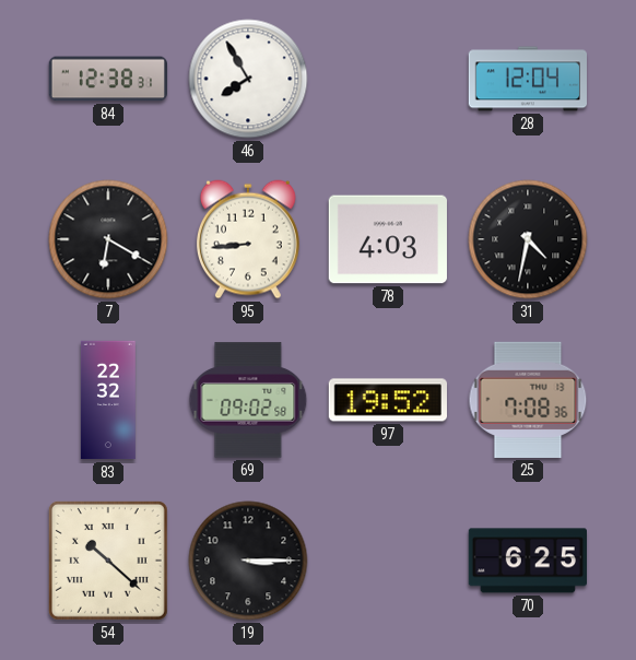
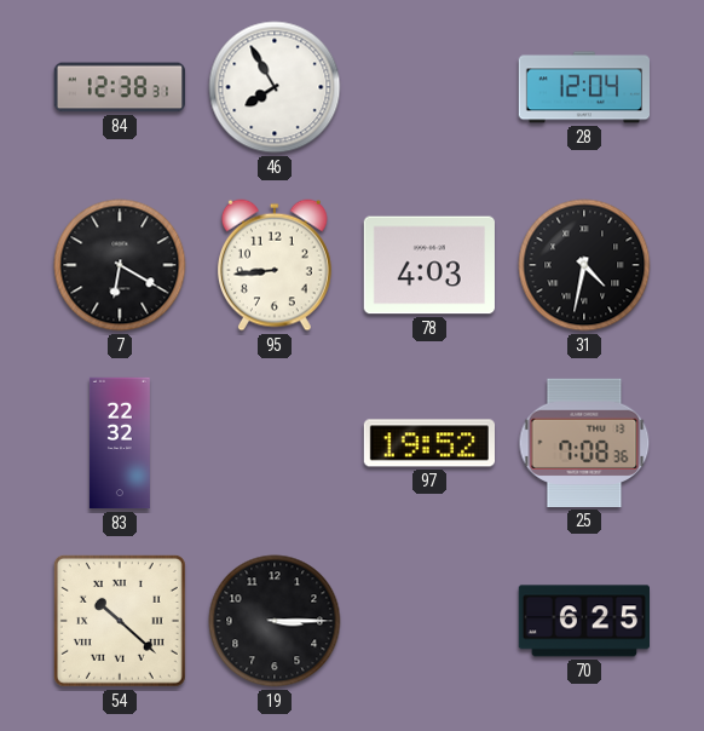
69: 09:02 -> none (248, 400)
